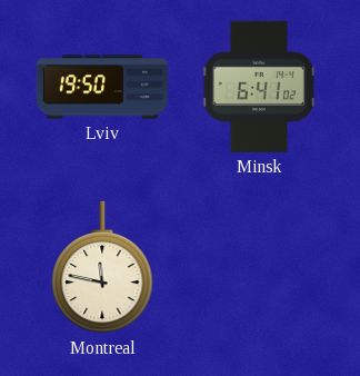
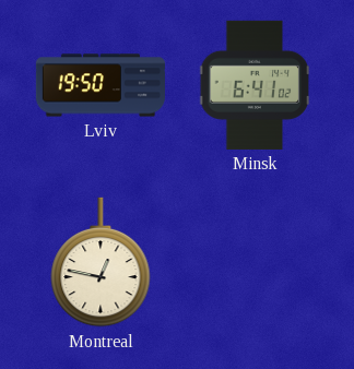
Montreal: 11:47 -> 12:47 (101, 262)
